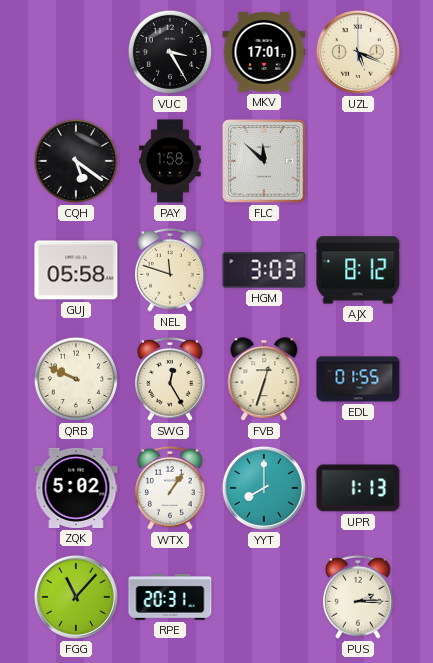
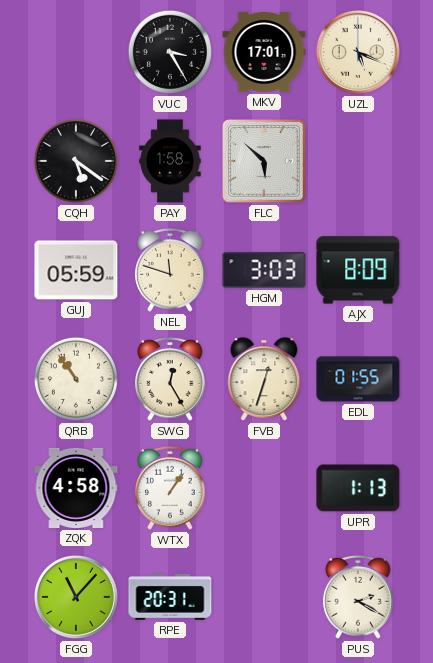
FLC: 11:52 -> 5:52 (264, 161)
GUJ: 05:58 -> 05:59 (76, 270)
AJX: 8:12 -> 8:09 (358, 270)
QRB: 9:49 -> 10:54 (76, 379)
ZQK: 5:02 -> 4:58 (76, 488)
YYT: 8:00 -> none (264, 488)
PUS: 2:15 -> 2:20 (358, 597)
